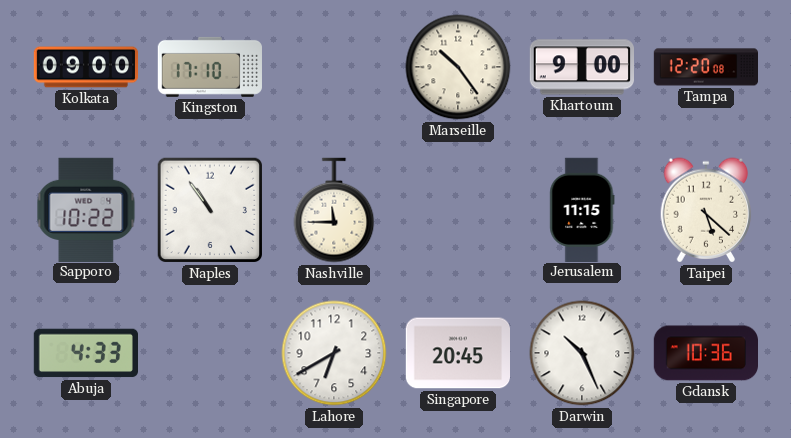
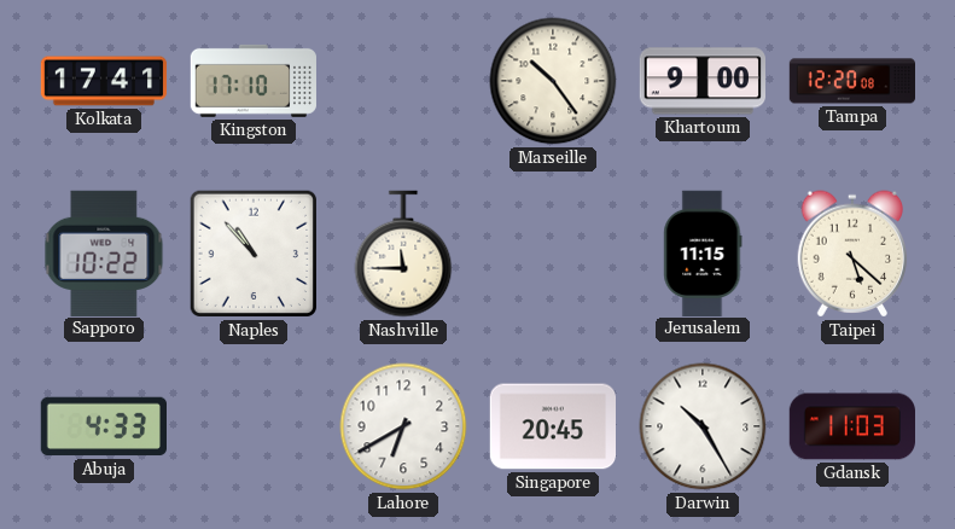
Kolkata: 09:00 -> 17:41 (104, 81)
Naples: 10:54 -> 10:53 (254, 254)
Darwin: 10:26 -> 10:25 (703, 426)
Gdansk: 10:36 -> 11:03 (851, 426)
